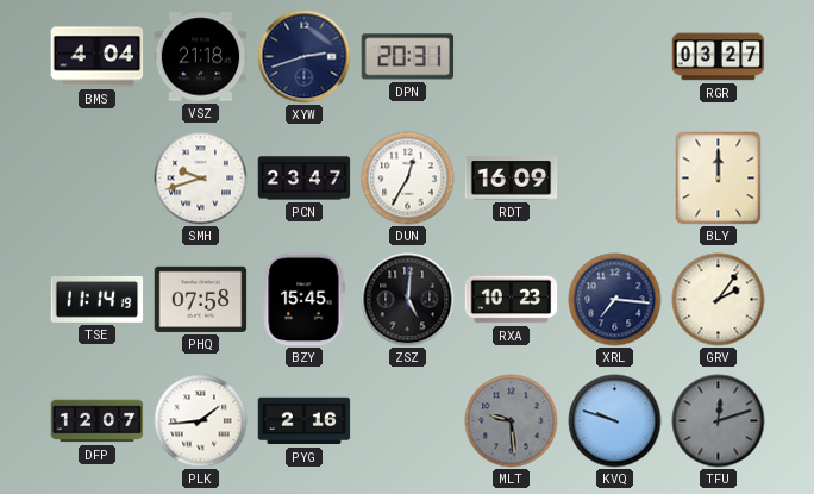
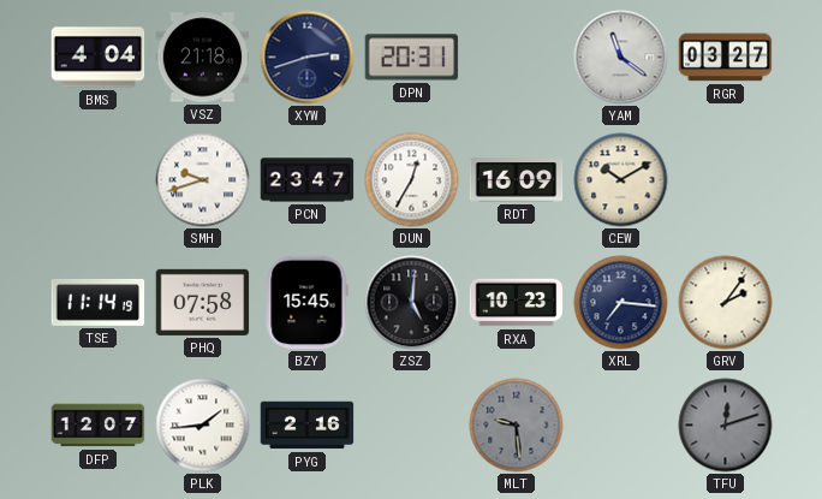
YAM: none -> 11:21 (621, 58)
CEW: none -> 10:10 (621, 180)
BLY: 12:00 -> none (719, 179)
KVQ: 9:48 -> none (615, 421)
